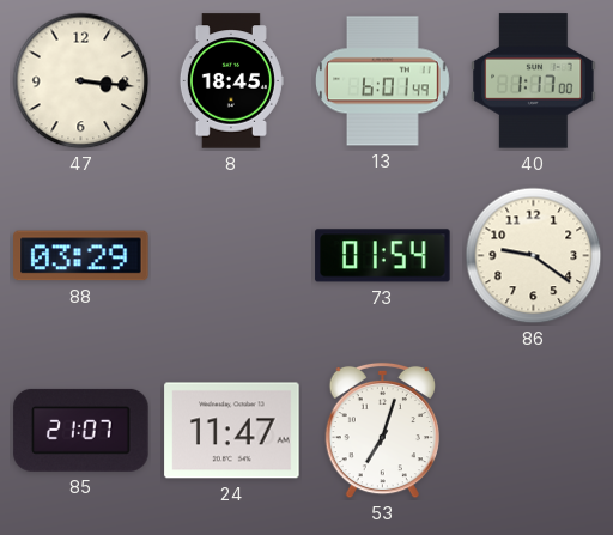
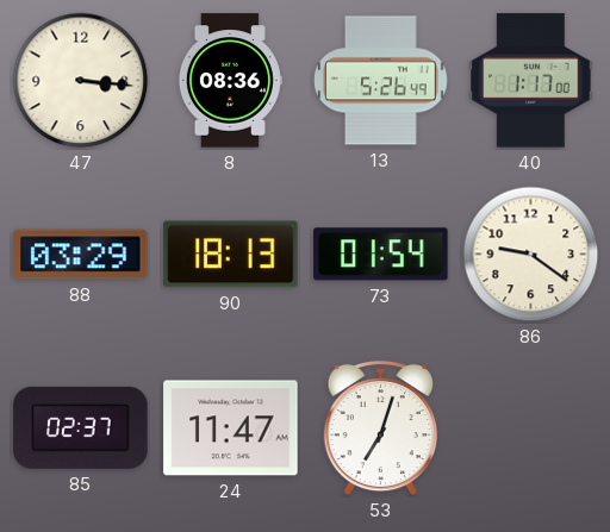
8: 18:45 -> 08:36 (230, 81)
13: 6:01 -> 5:26 (381, 81)
90: none -> 18:13 (231, 255)
85: 21:07 -> 02:37 (81, 427)
